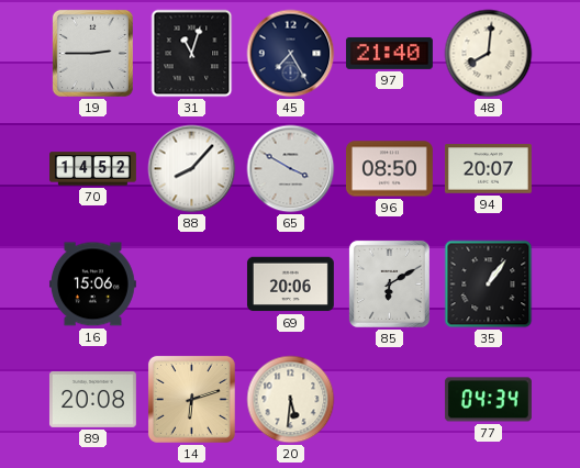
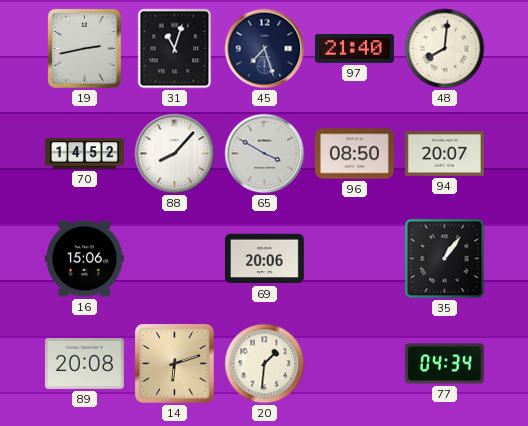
19: 2:45 -> 2:43 (84, 48)
45: 7:25 -> 7:27 (265, 49)
85: 6:10 -> none (389, 283)
20: 5:31 -> 1:31 (265, 364)
